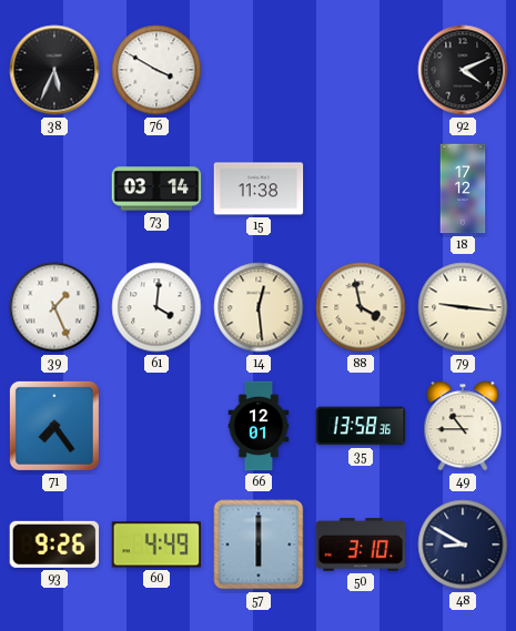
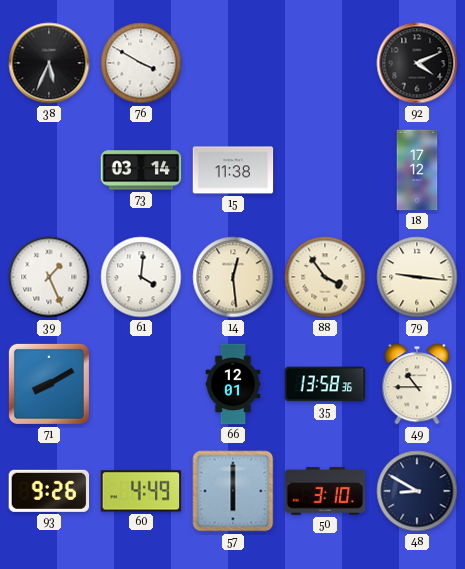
88: 3:58 -> 3:54 (325, 277)
71: 7:24 -> 8:10 (49, 384)
